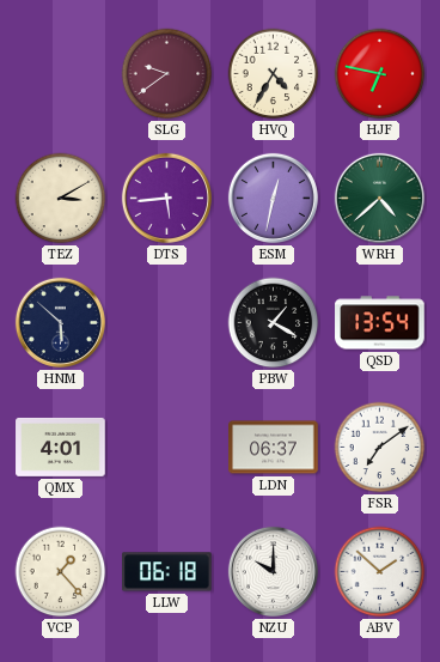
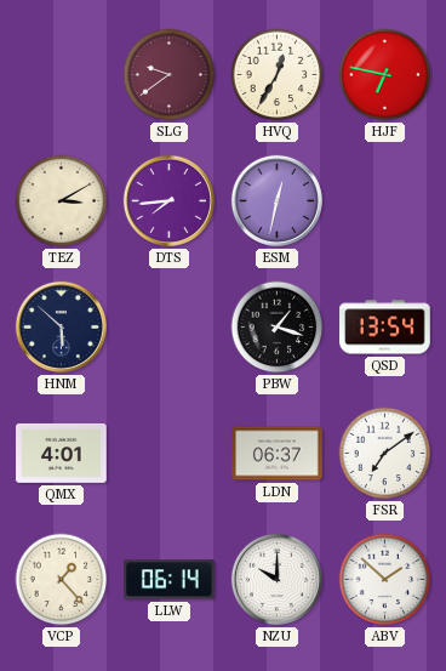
HVQ: 4:35 -> 12:35 (278, 75)
DTS: 5:44 -> 7:44 (168, 200)
WRH: 4:38 -> none (379, 198)
PBW: 1:20 -> 1:18 (278, 328)
LLW: 06:18 -> 06:14 (170, 580)
